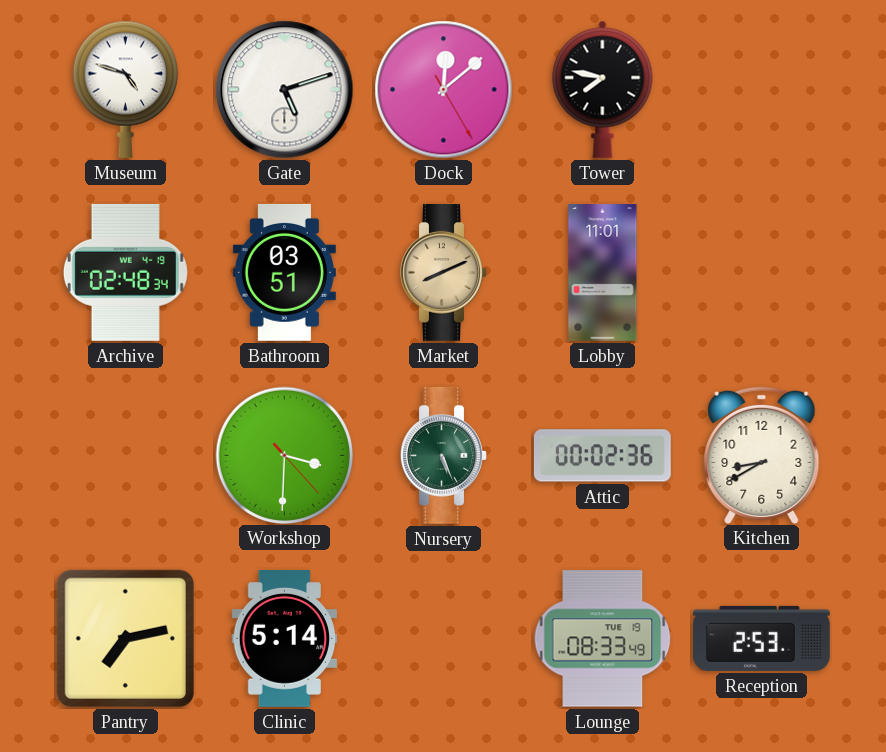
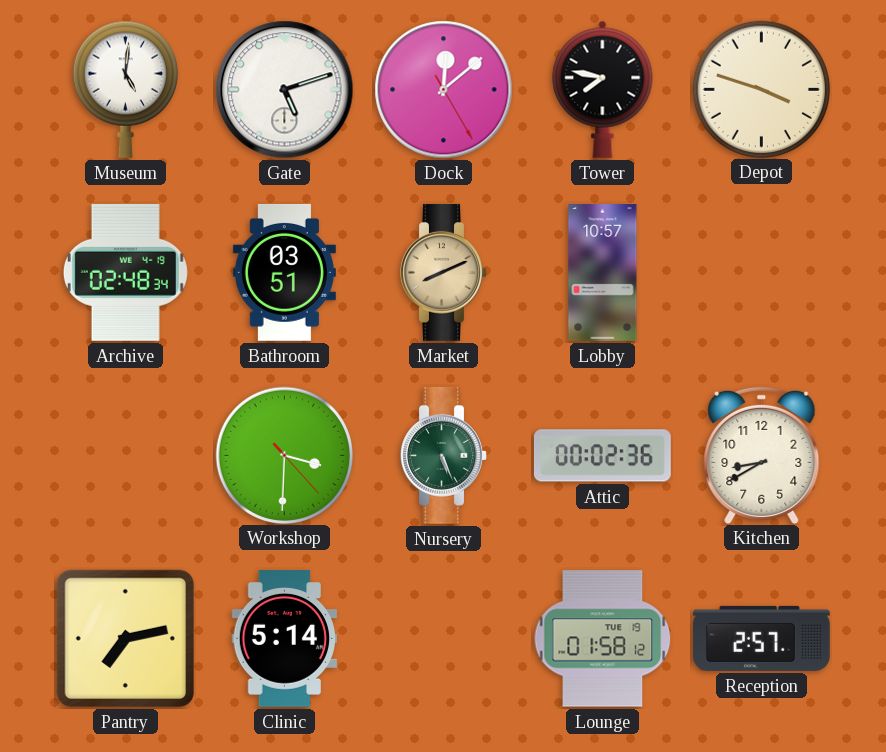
Museum: 4:48 -> 5:01 (125, 89)
Depot: none -> 3:48 (761, 89)
Lobby: 11:01 -> 10:57 (603, 273)
Lounge: 08:33 -> 01:58 (603, 639)
Reception: 2:53 -> 2:57 (762, 638)
